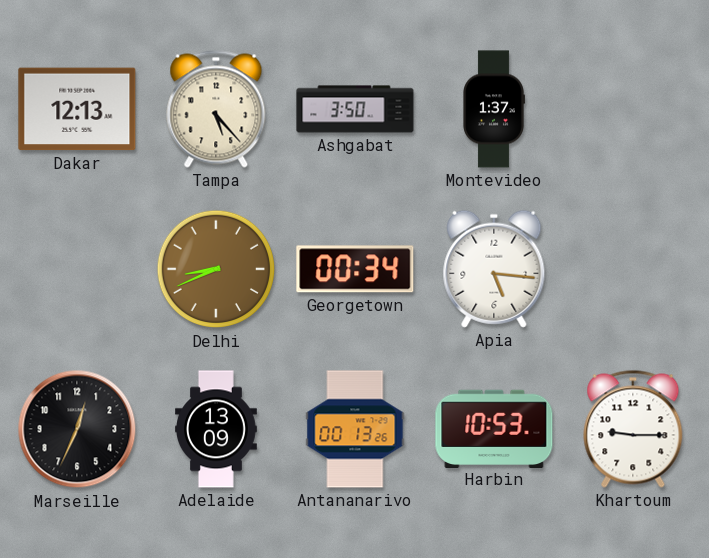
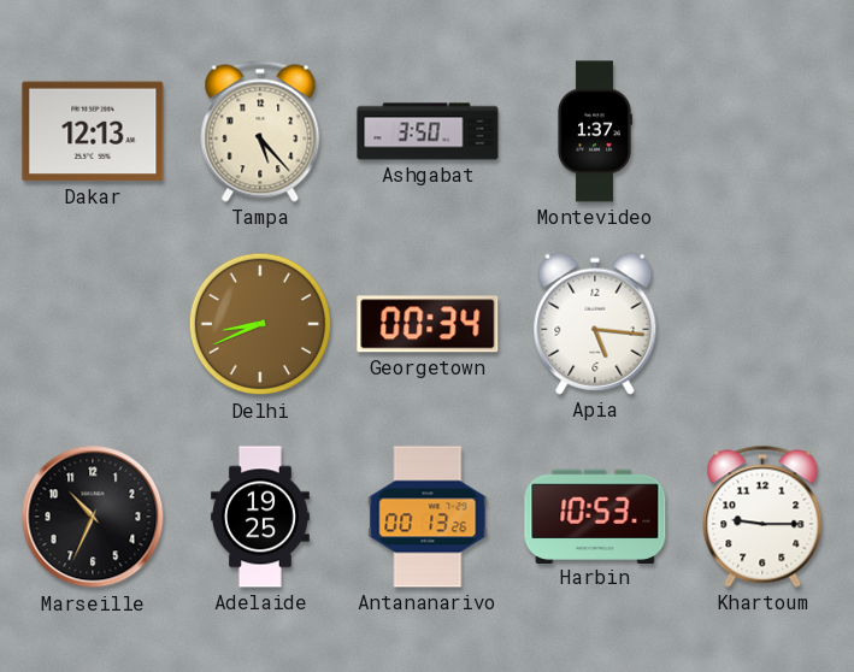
Marseille: 12:34 -> 10:34 (93, 517)
Adelaide: 13:09 -> 19:25 (261, 517)
